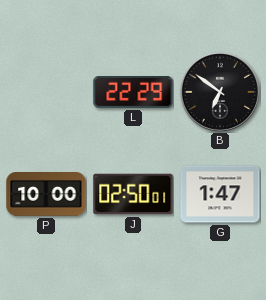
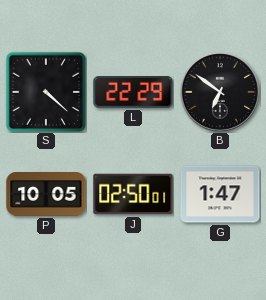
S: none -> 4:22 (45, 91)
P: 10:00 -> 10:05 (46, 195)
